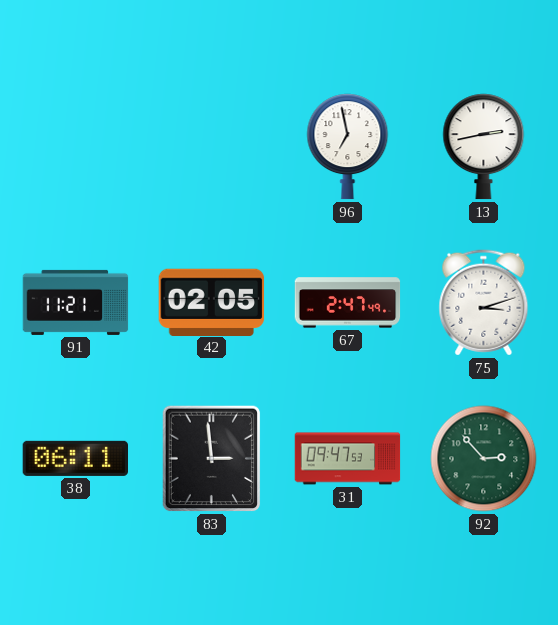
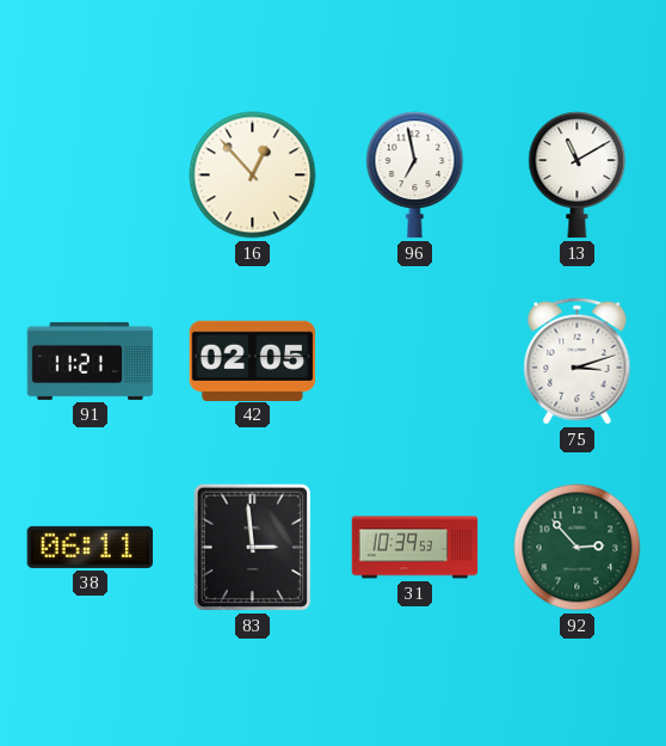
16: none -> 12:53 (253, 175)
13: 2:43 -> 11:10 (578, 175)
67: 2:47 -> none (348, 303)
31: 09:47 -> 10:39 (415, 548)
